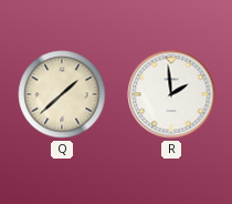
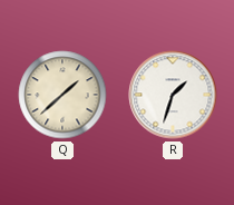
R: 1:59 -> 1:33 (173, 95)
